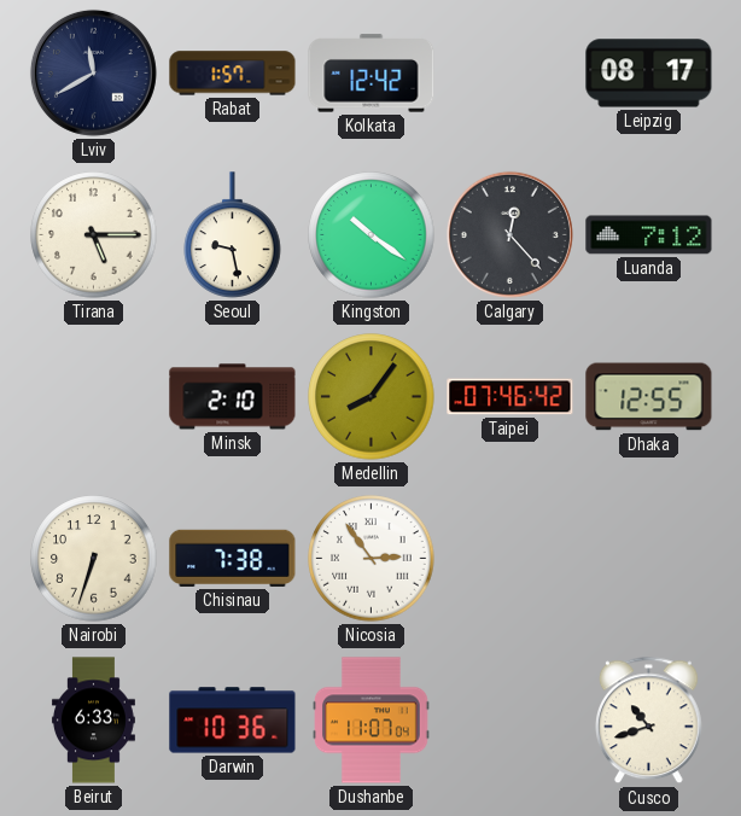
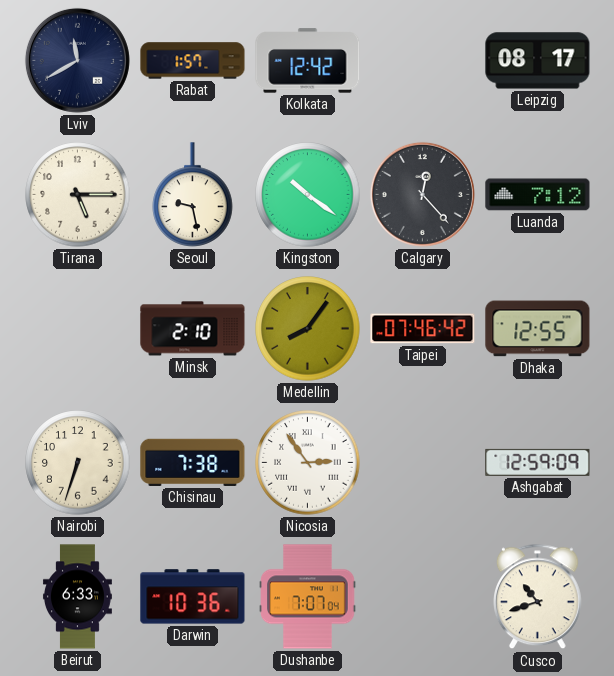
Ashgabat: none -> 12:59 (538, 462)
Dushanbe: 11:07 -> 7:07 (308, 597)
